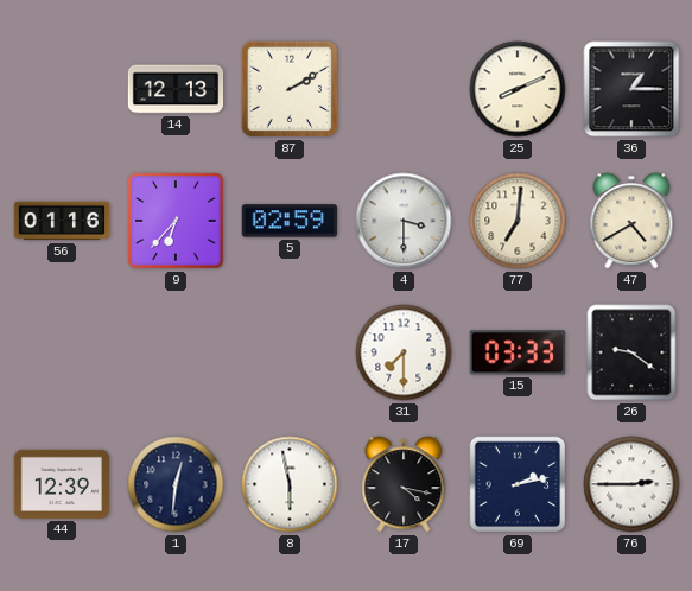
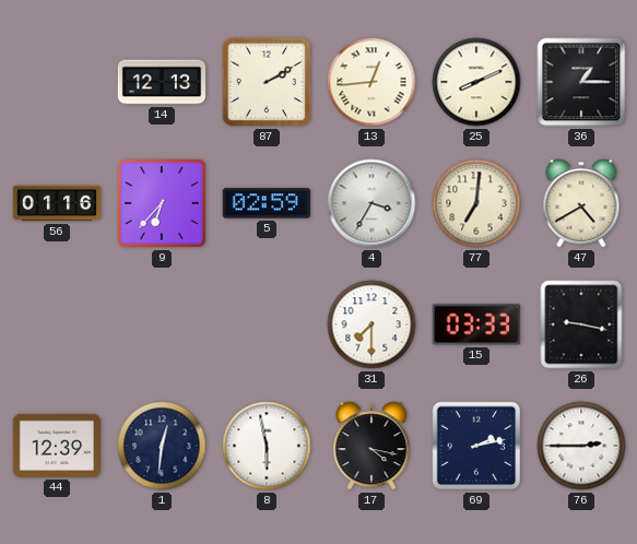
13: none -> 12:44 (371, 82)
4: 3:30 -> 3:35 (371, 203)
26: 9:21 -> 9:17 (581, 324)
